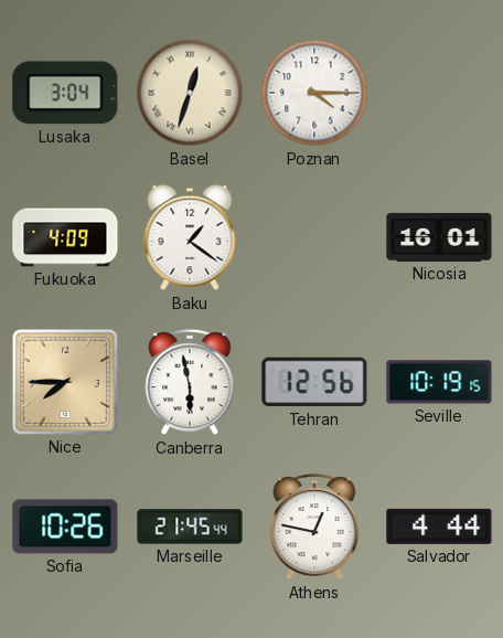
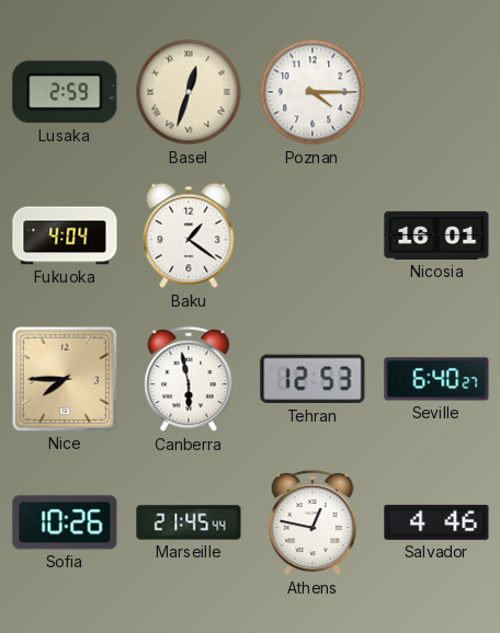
Lusaka: 3:04 -> 2:59 (65, 92)
Fukuoka: 4:09 -> 4:04 (65, 235)
Tehran: 12:56 -> 12:53 (312, 379)
Seville: 10:19 -> 6:40 (436, 379)
Salvador: 4:44 -> 4:46 (436, 522)
